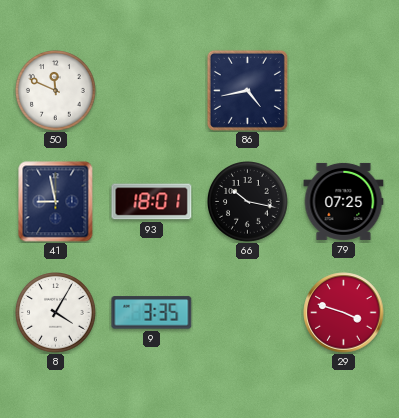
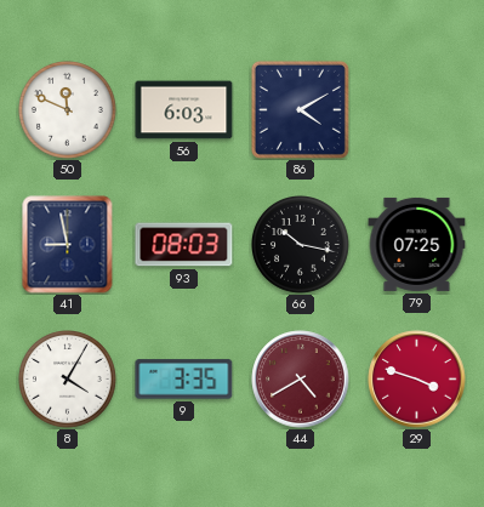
56: none -> 6:03 (184, 110)
86: 4:43 -> 4:10 (300, 109)
93: 18:01 -> 08:03 (184, 245)
44: none -> 4:40 (301, 380)
